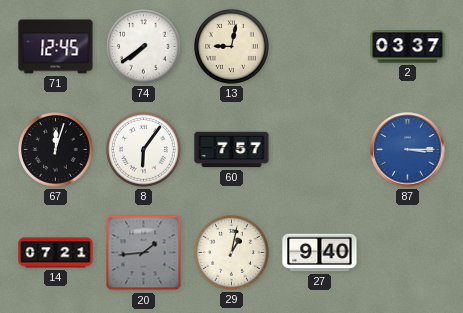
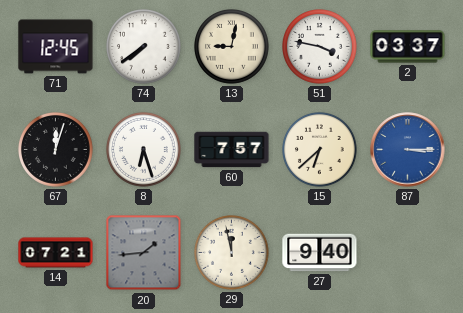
51: none -> 3:47 (320, 47)
8: 6:06 -> 6:27 (144, 150)
15: none -> 6:38 (320, 150)
29: 1:02 -> 11:58 (232, 253)
